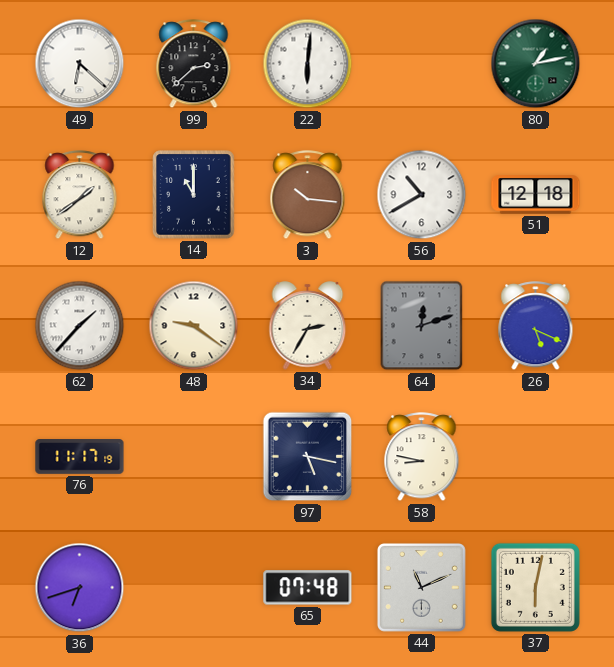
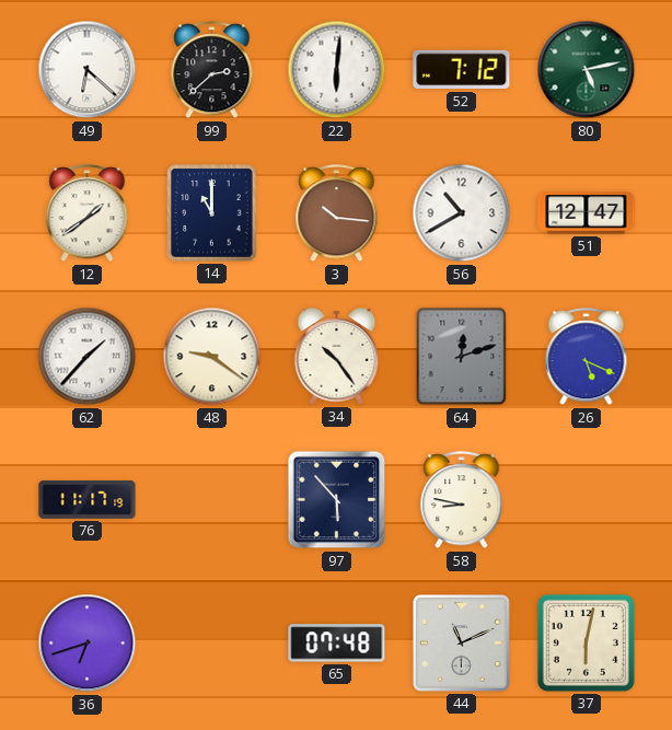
52: none -> 7:12 (462, 70)
80: 1:13 -> 5:13 (587, 70)
51: 12:18 -> 12:47 (587, 213)
34: 2:35 -> 10:24 (337, 357)
97: 5:17 -> 5:53 (337, 500)
